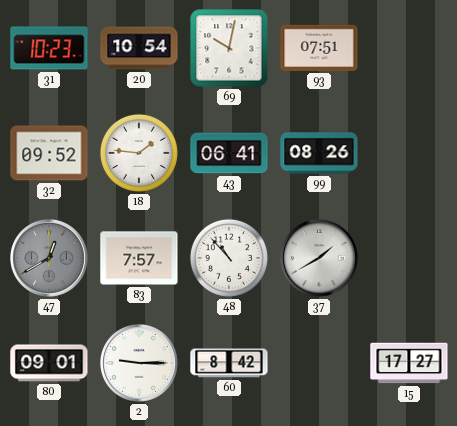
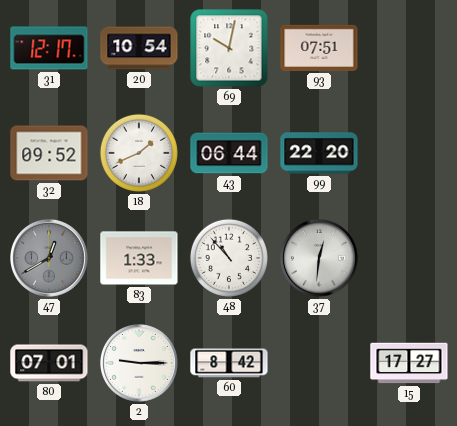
31: 10:23 -> 12:17 (49, 48)
18: 1:46 -> 1:41 (139, 153)
43: 06:41 -> 06:44 (229, 153)
99: 08:26 -> 22:20 (319, 153)
83: 7:57 -> 1:33 (139, 258)
37: 1:40 -> 12:31 (320, 259)
80: 09:01 -> 07:01 (49, 363)
